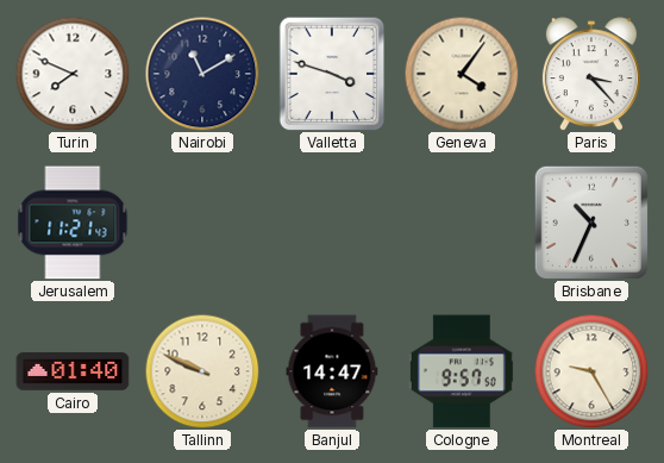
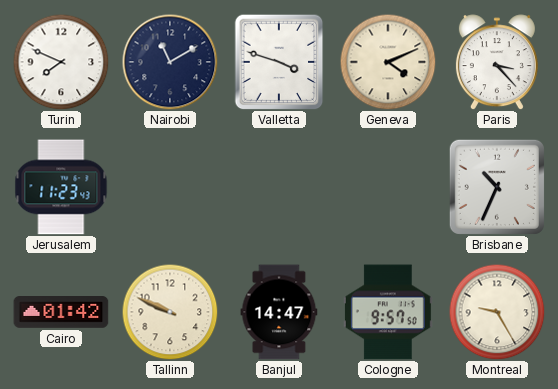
Geneva: 4:06 -> 4:11 (388, 62)
Jerusalem: 11:21 -> 11:23 (61, 187)
Cairo: 01:40 -> 01:42 (61, 313)
